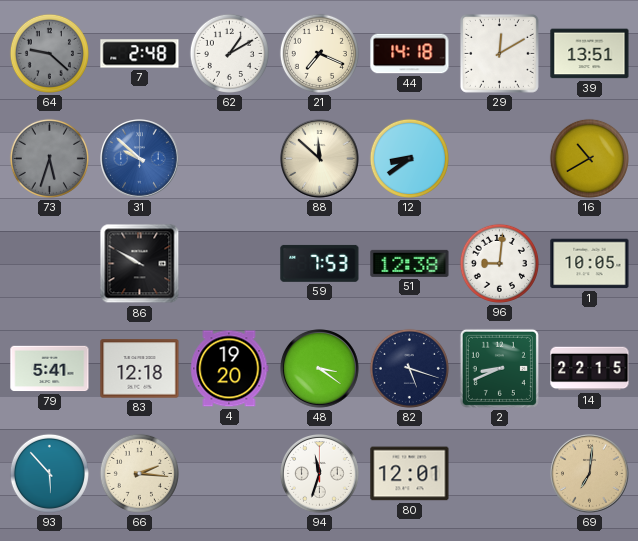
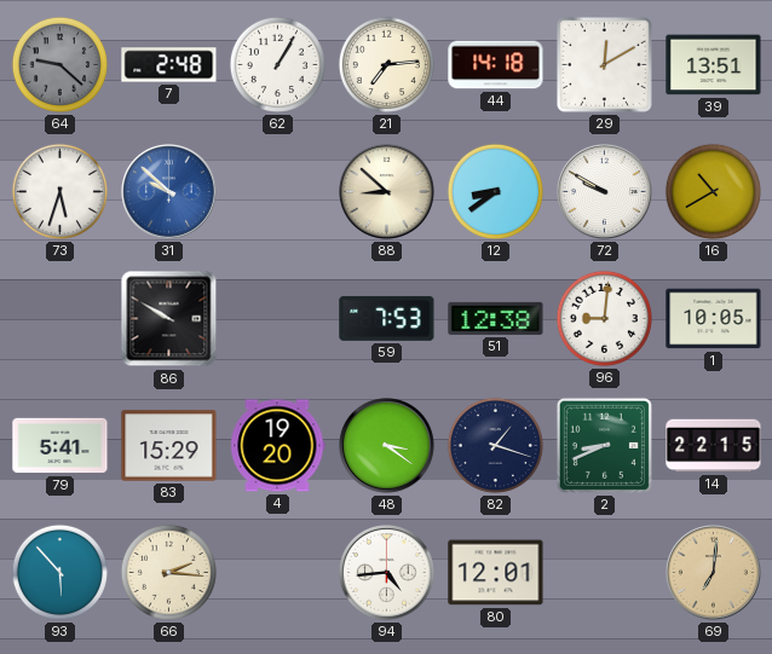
62: 1:10 -> 1:05 (277, 64)
21: 7:19 -> 7:14 (386, 64)
73 dial: grey -> white (59, 191)
88: 11:52 -> 8:52 (387, 192)
72: none -> 9:50 (605, 192)
83: 12:18 -> 15:29 (169, 446)
82: 5:18 -> 1:18 (495, 445)
94: 11:33 -> 4:44 (387, 573)
